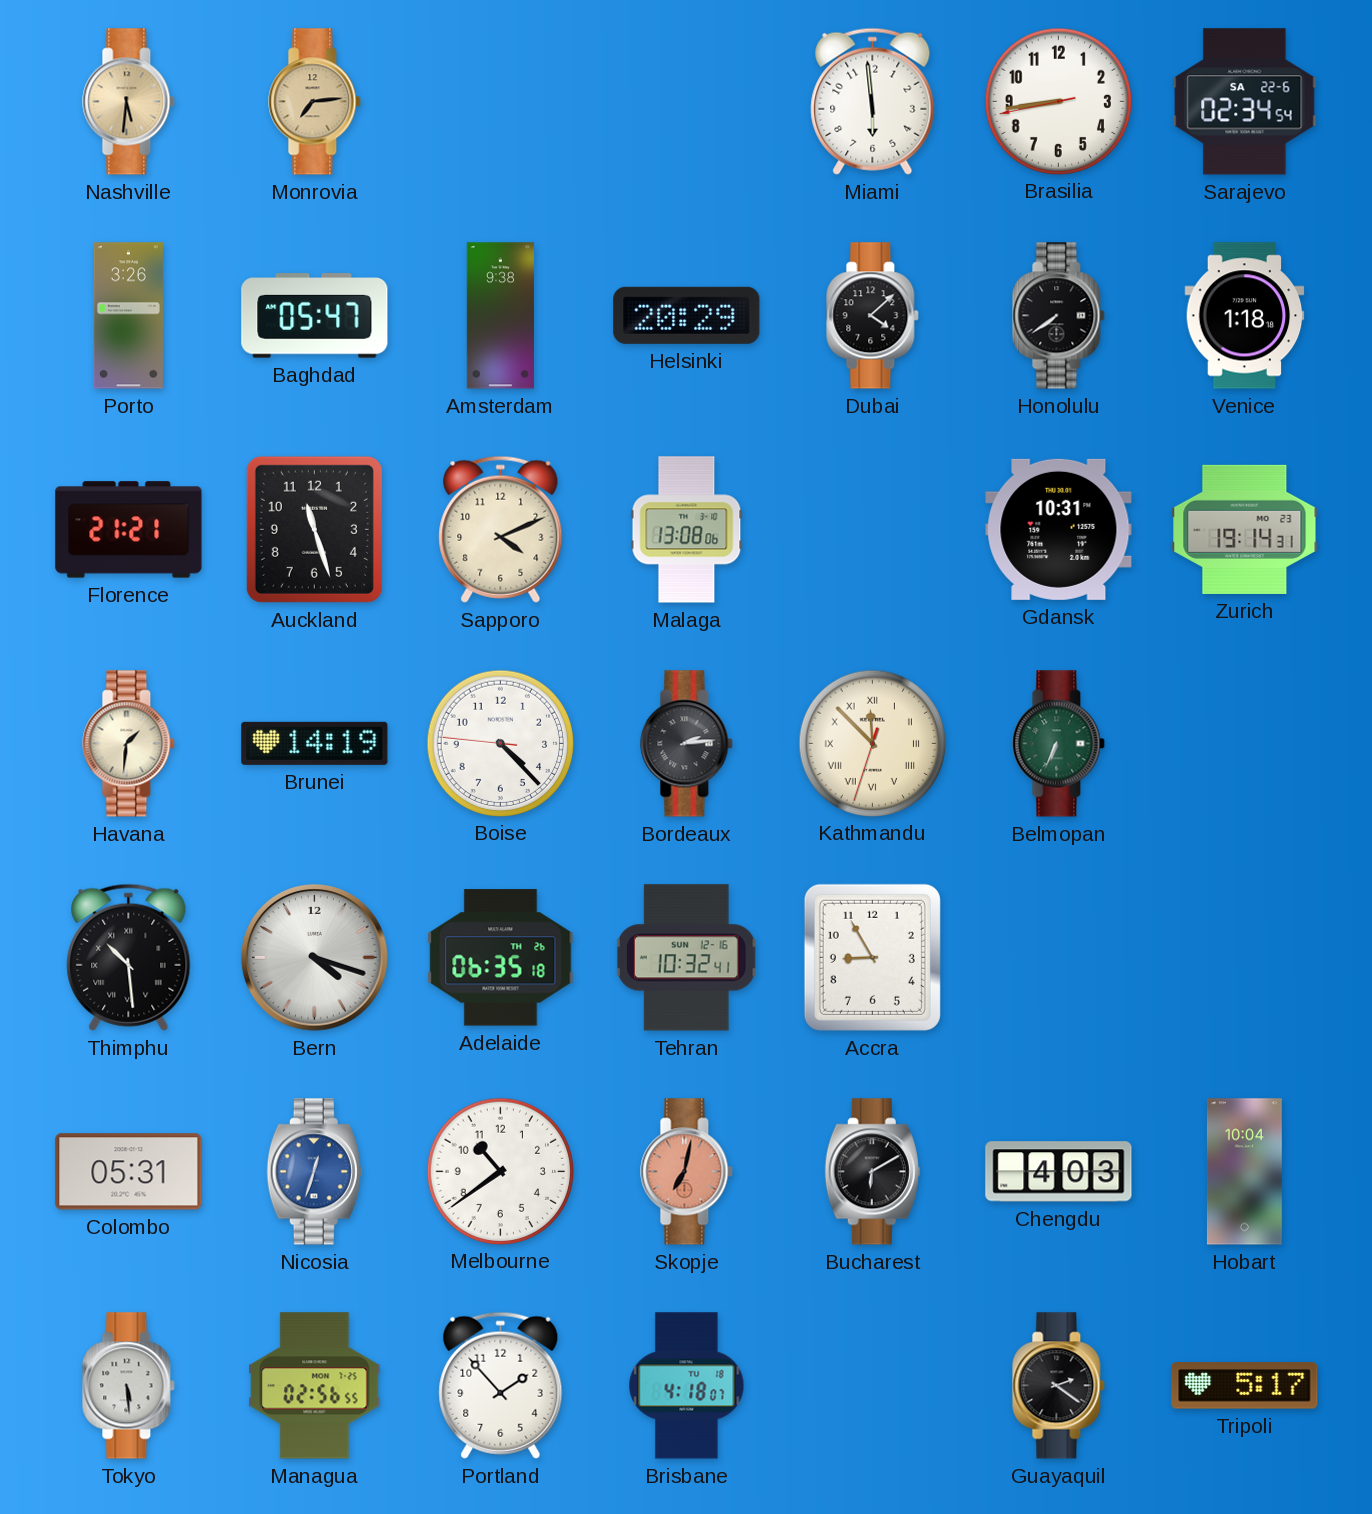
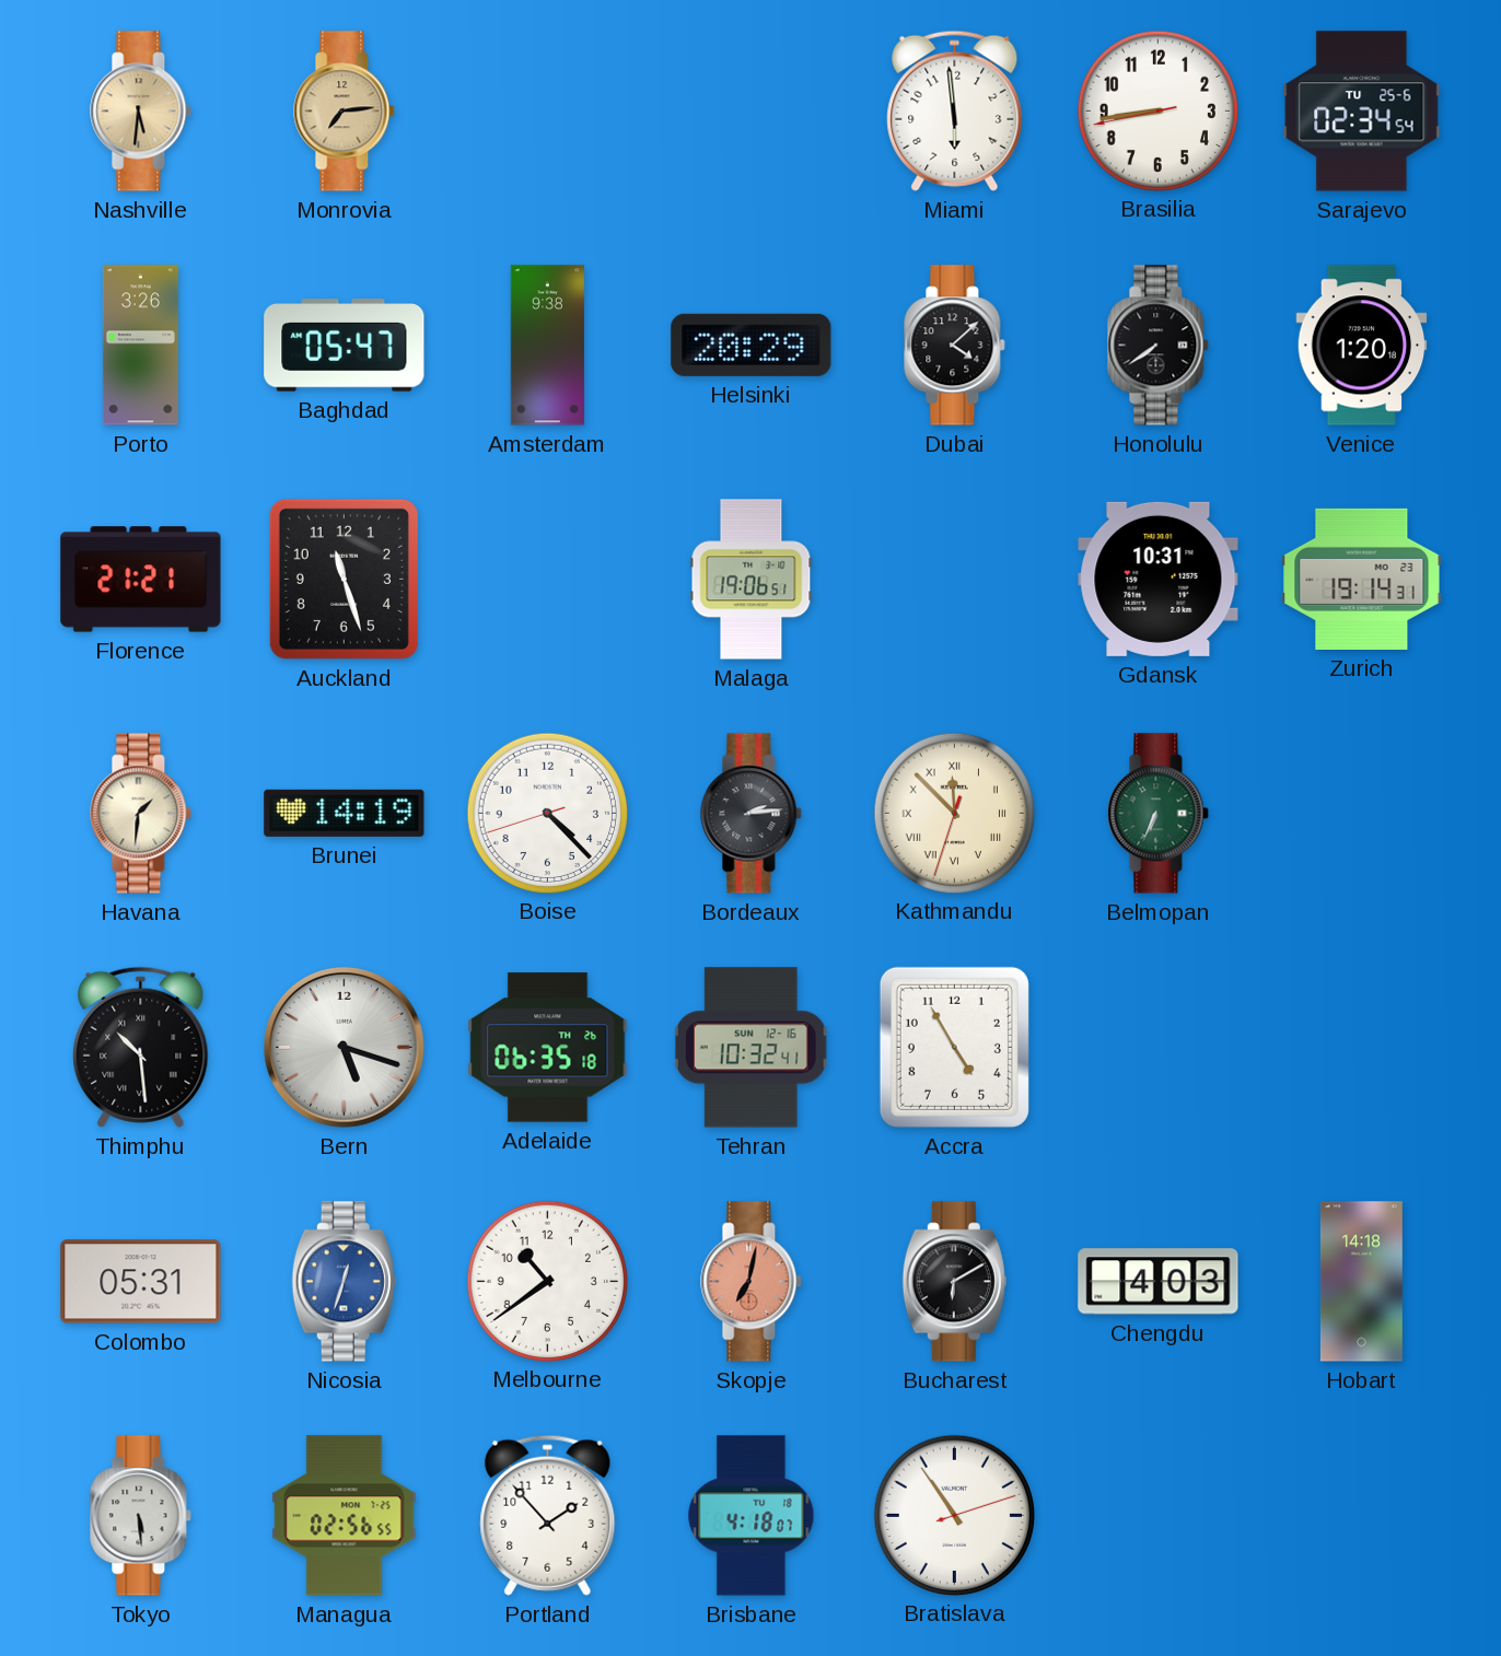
Sarajevo date: SA 22-6 -> TU 25-6 (1362, 112)
Venice: 1:18 -> 1:20 (1362, 346)
Sapporo: 4:11 -> none (501, 529)
Malaga: 13:08 -> 19:06 (752, 580)
Boise: 4:22:46 -> 4:22:42 (547, 813)
Bern: 4:18 -> 5:18 (345, 1048)
Accra: 8:55 -> 4:55 (954, 1047)
Hobart: 10:04 -> 14:18 (1361, 1282)
Bratislava: none -> 10:54 (954, 1515)
Guayaquil: 2:21 -> none (1059, 1386)
Tripoli: 5:17 -> none (1245, 1386)
